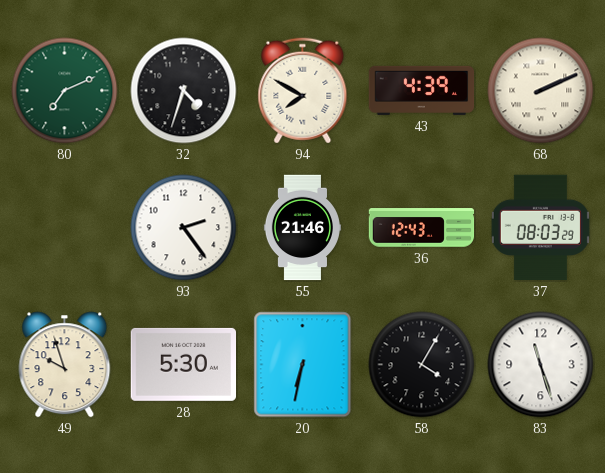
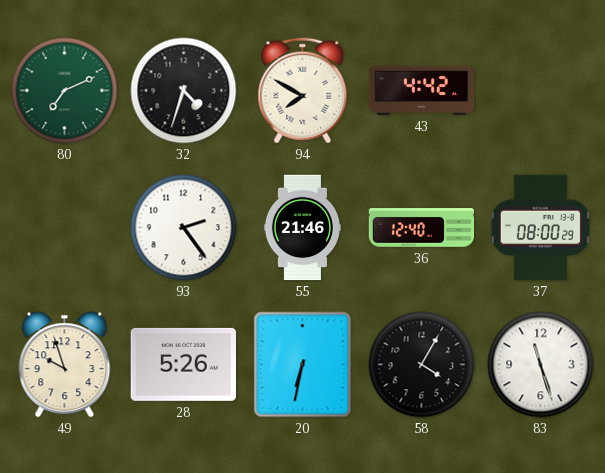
43: 4:39 -> 4:42 (422, 90)
68: 2:11 -> none (541, 91)
36: 12:43 -> 12:40 (422, 228)
37: 08:03 -> 08:00 (540, 228)
28: 5:30 -> 5:26 (183, 364)
